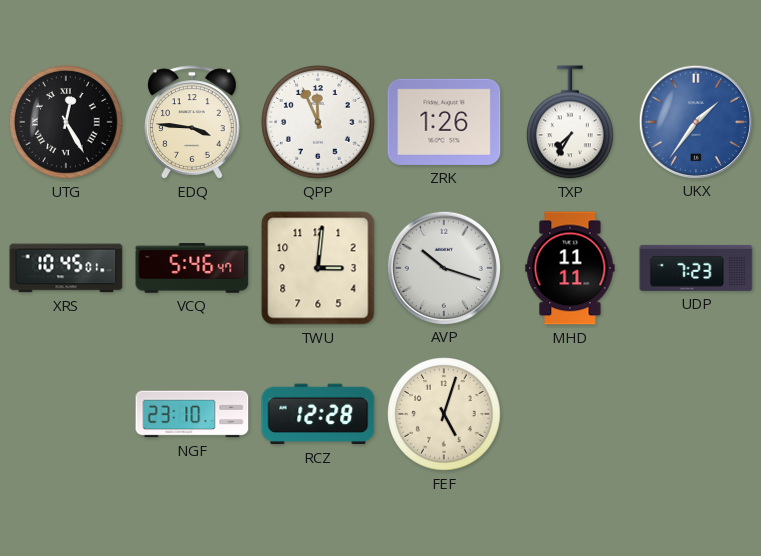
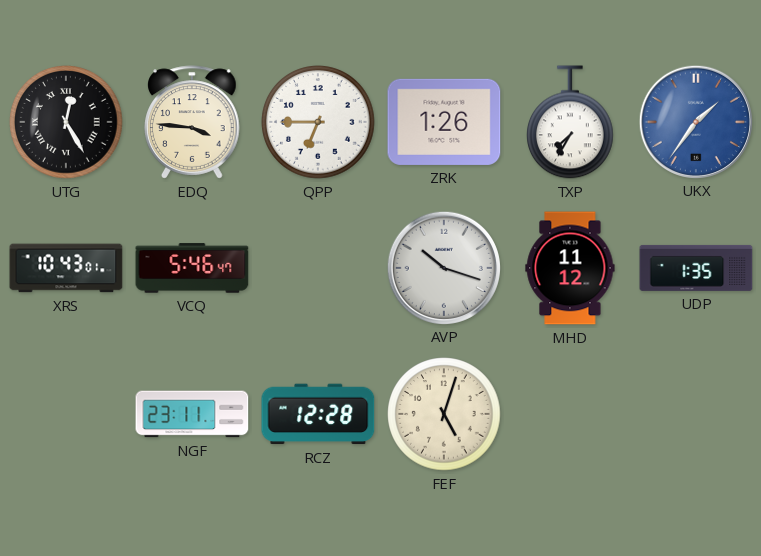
QPP: 11:56 -> 6:45 (318, 122)
XRS: 10:45 -> 10:43 (66, 268)
TWU: 3:01 -> none (318, 268)
MHD: 11:11 -> 11:12 (570, 268)
UDP: 7:23 -> 1:35 (696, 268)
NGF: 23:10 -> 23:11 (192, 414)
